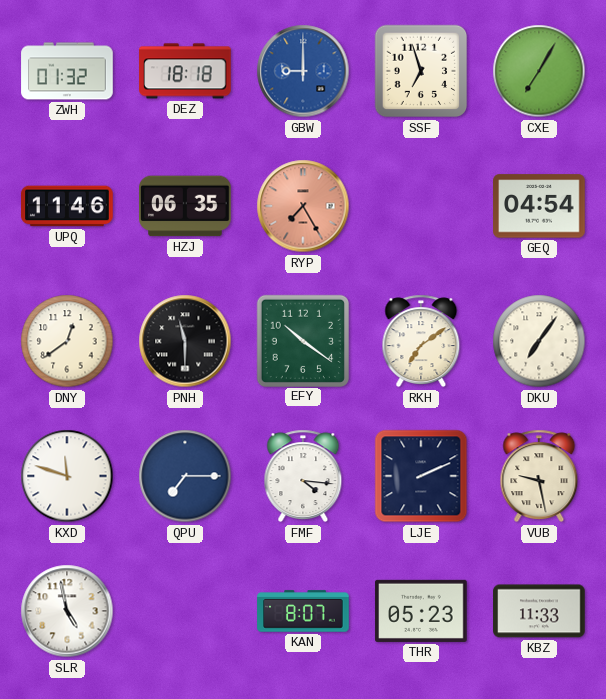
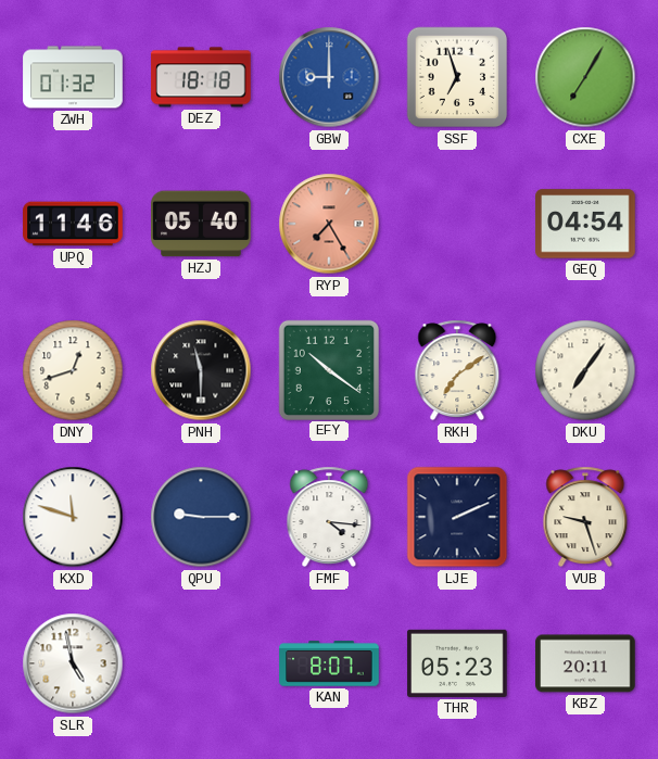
HZJ: 06:35 -> 05:40 (201, 224)
DNY: 12:39 -> 12:42 (73, 370)
QPU: 7:15 -> 9:15 (201, 517)
VUB: 9:28 -> 9:27 (585, 517)
KBZ: 11:33 -> 20:11 (585, 663)
